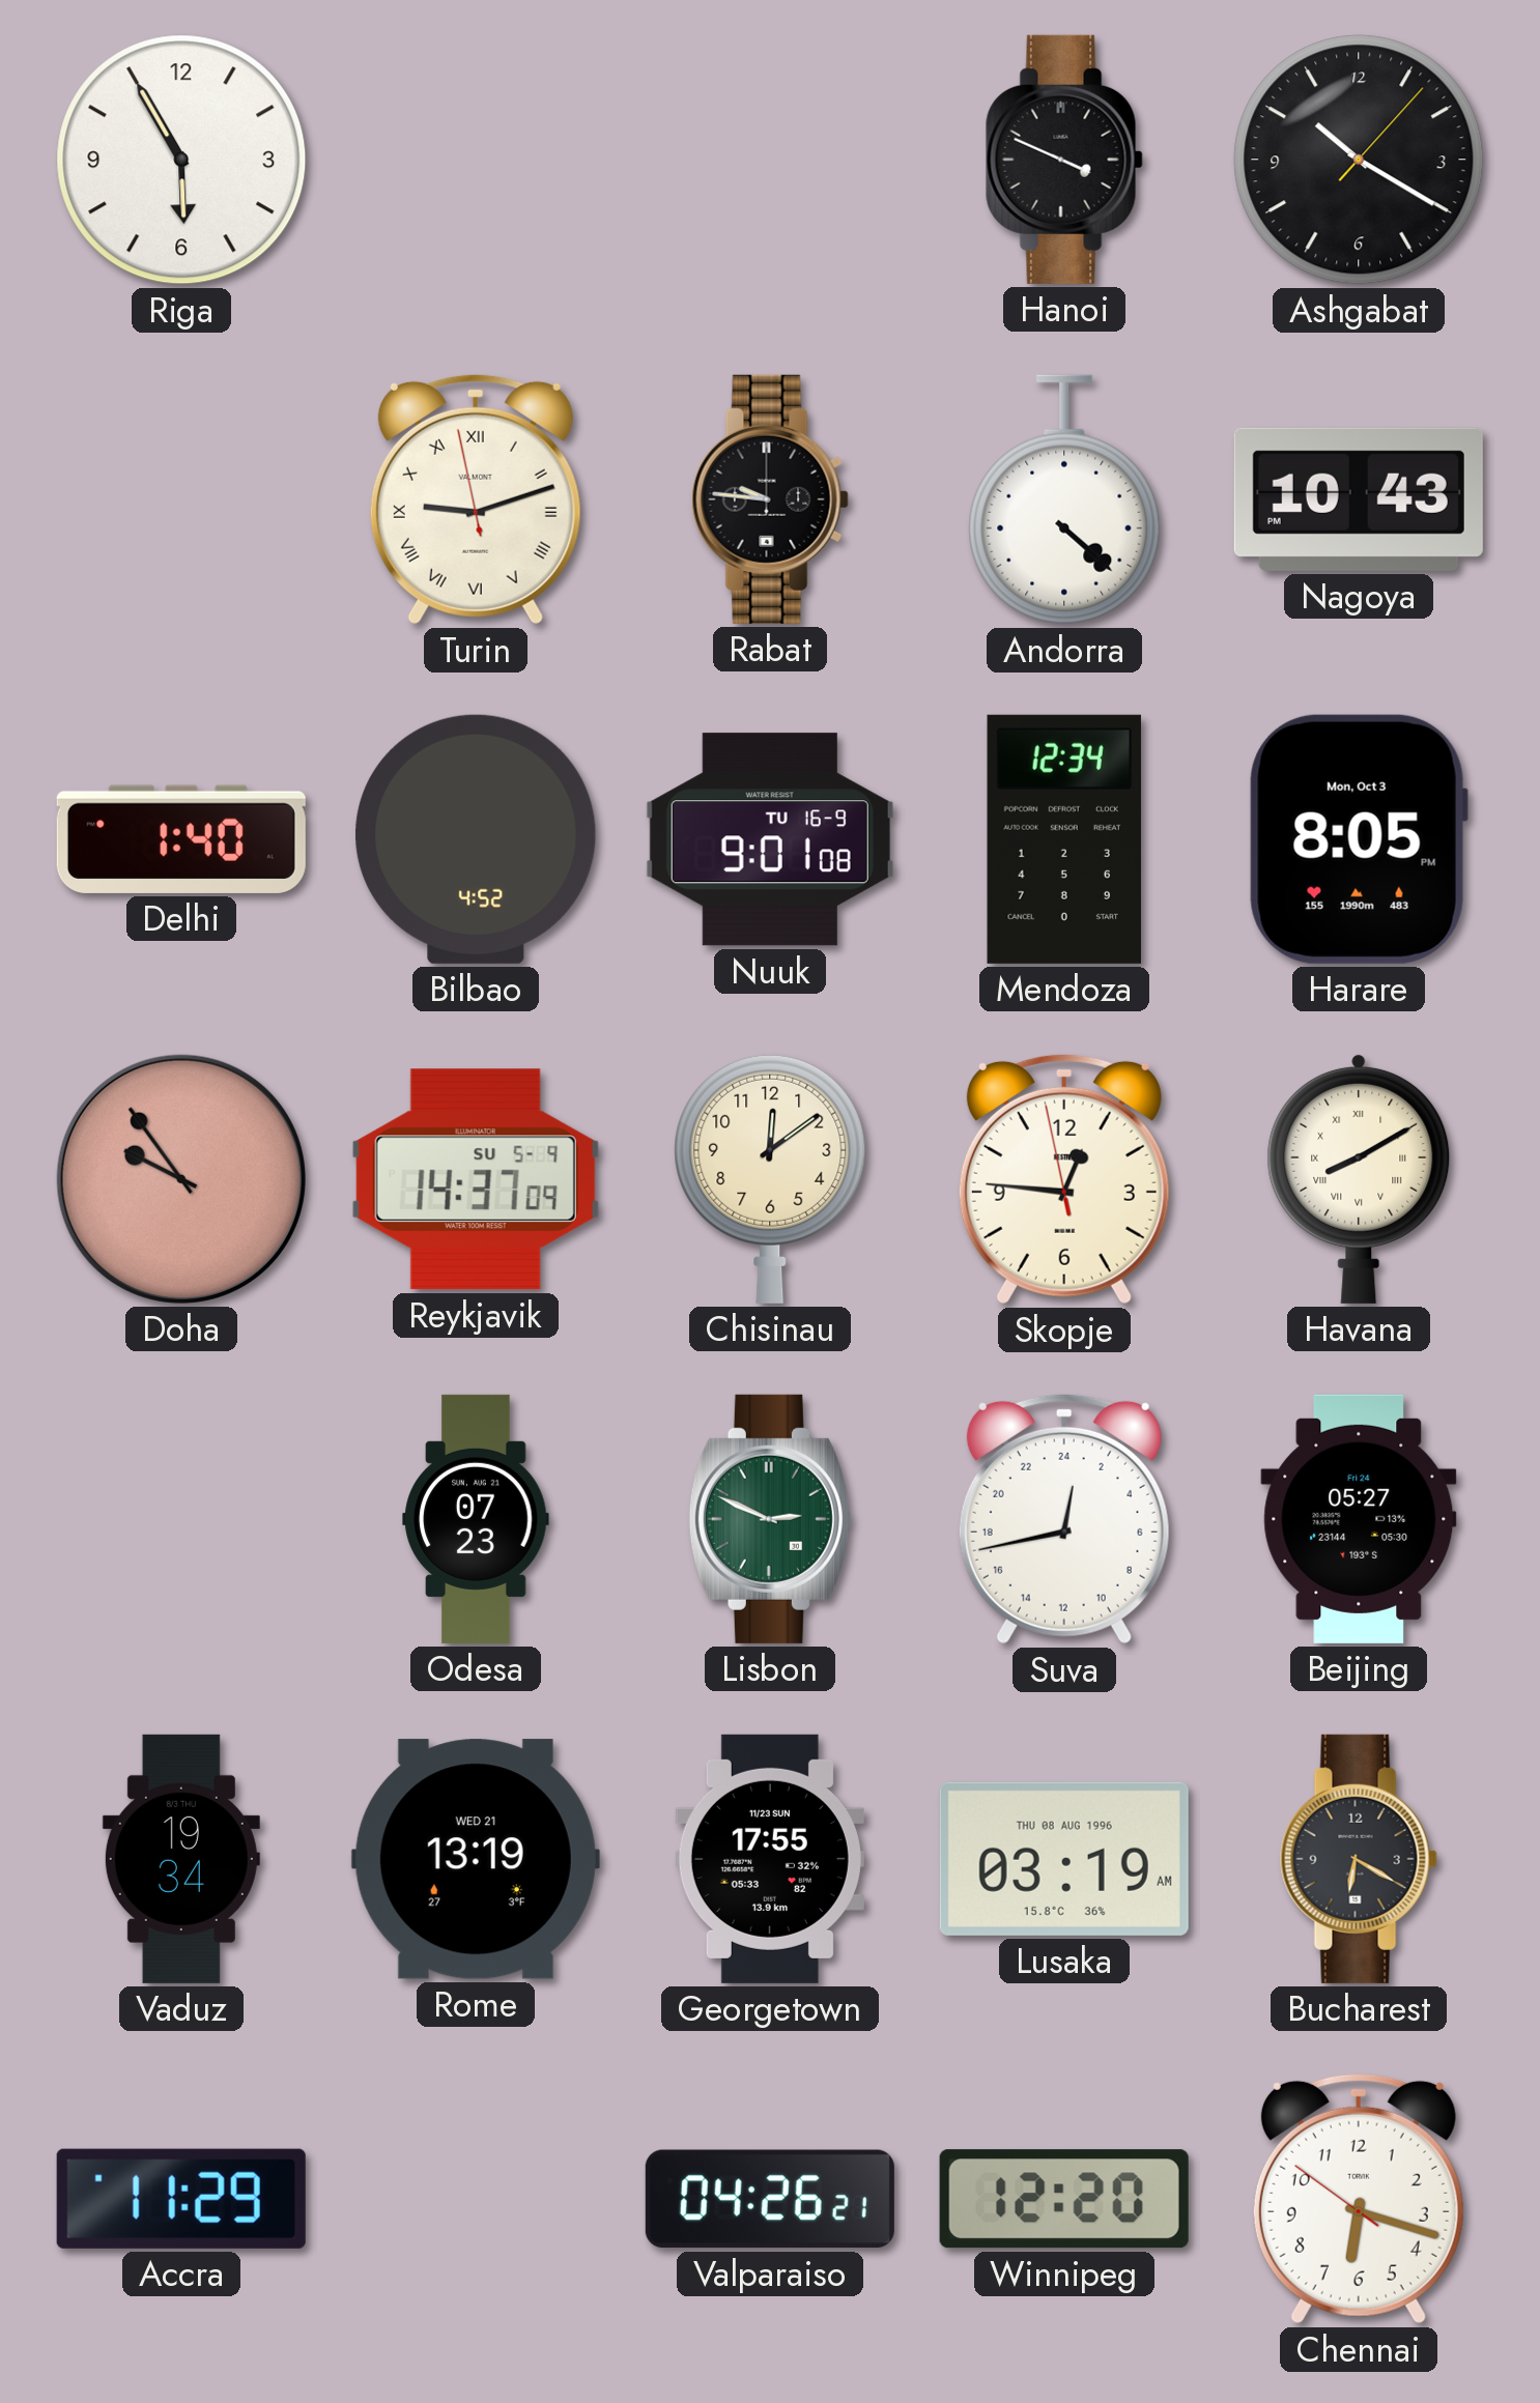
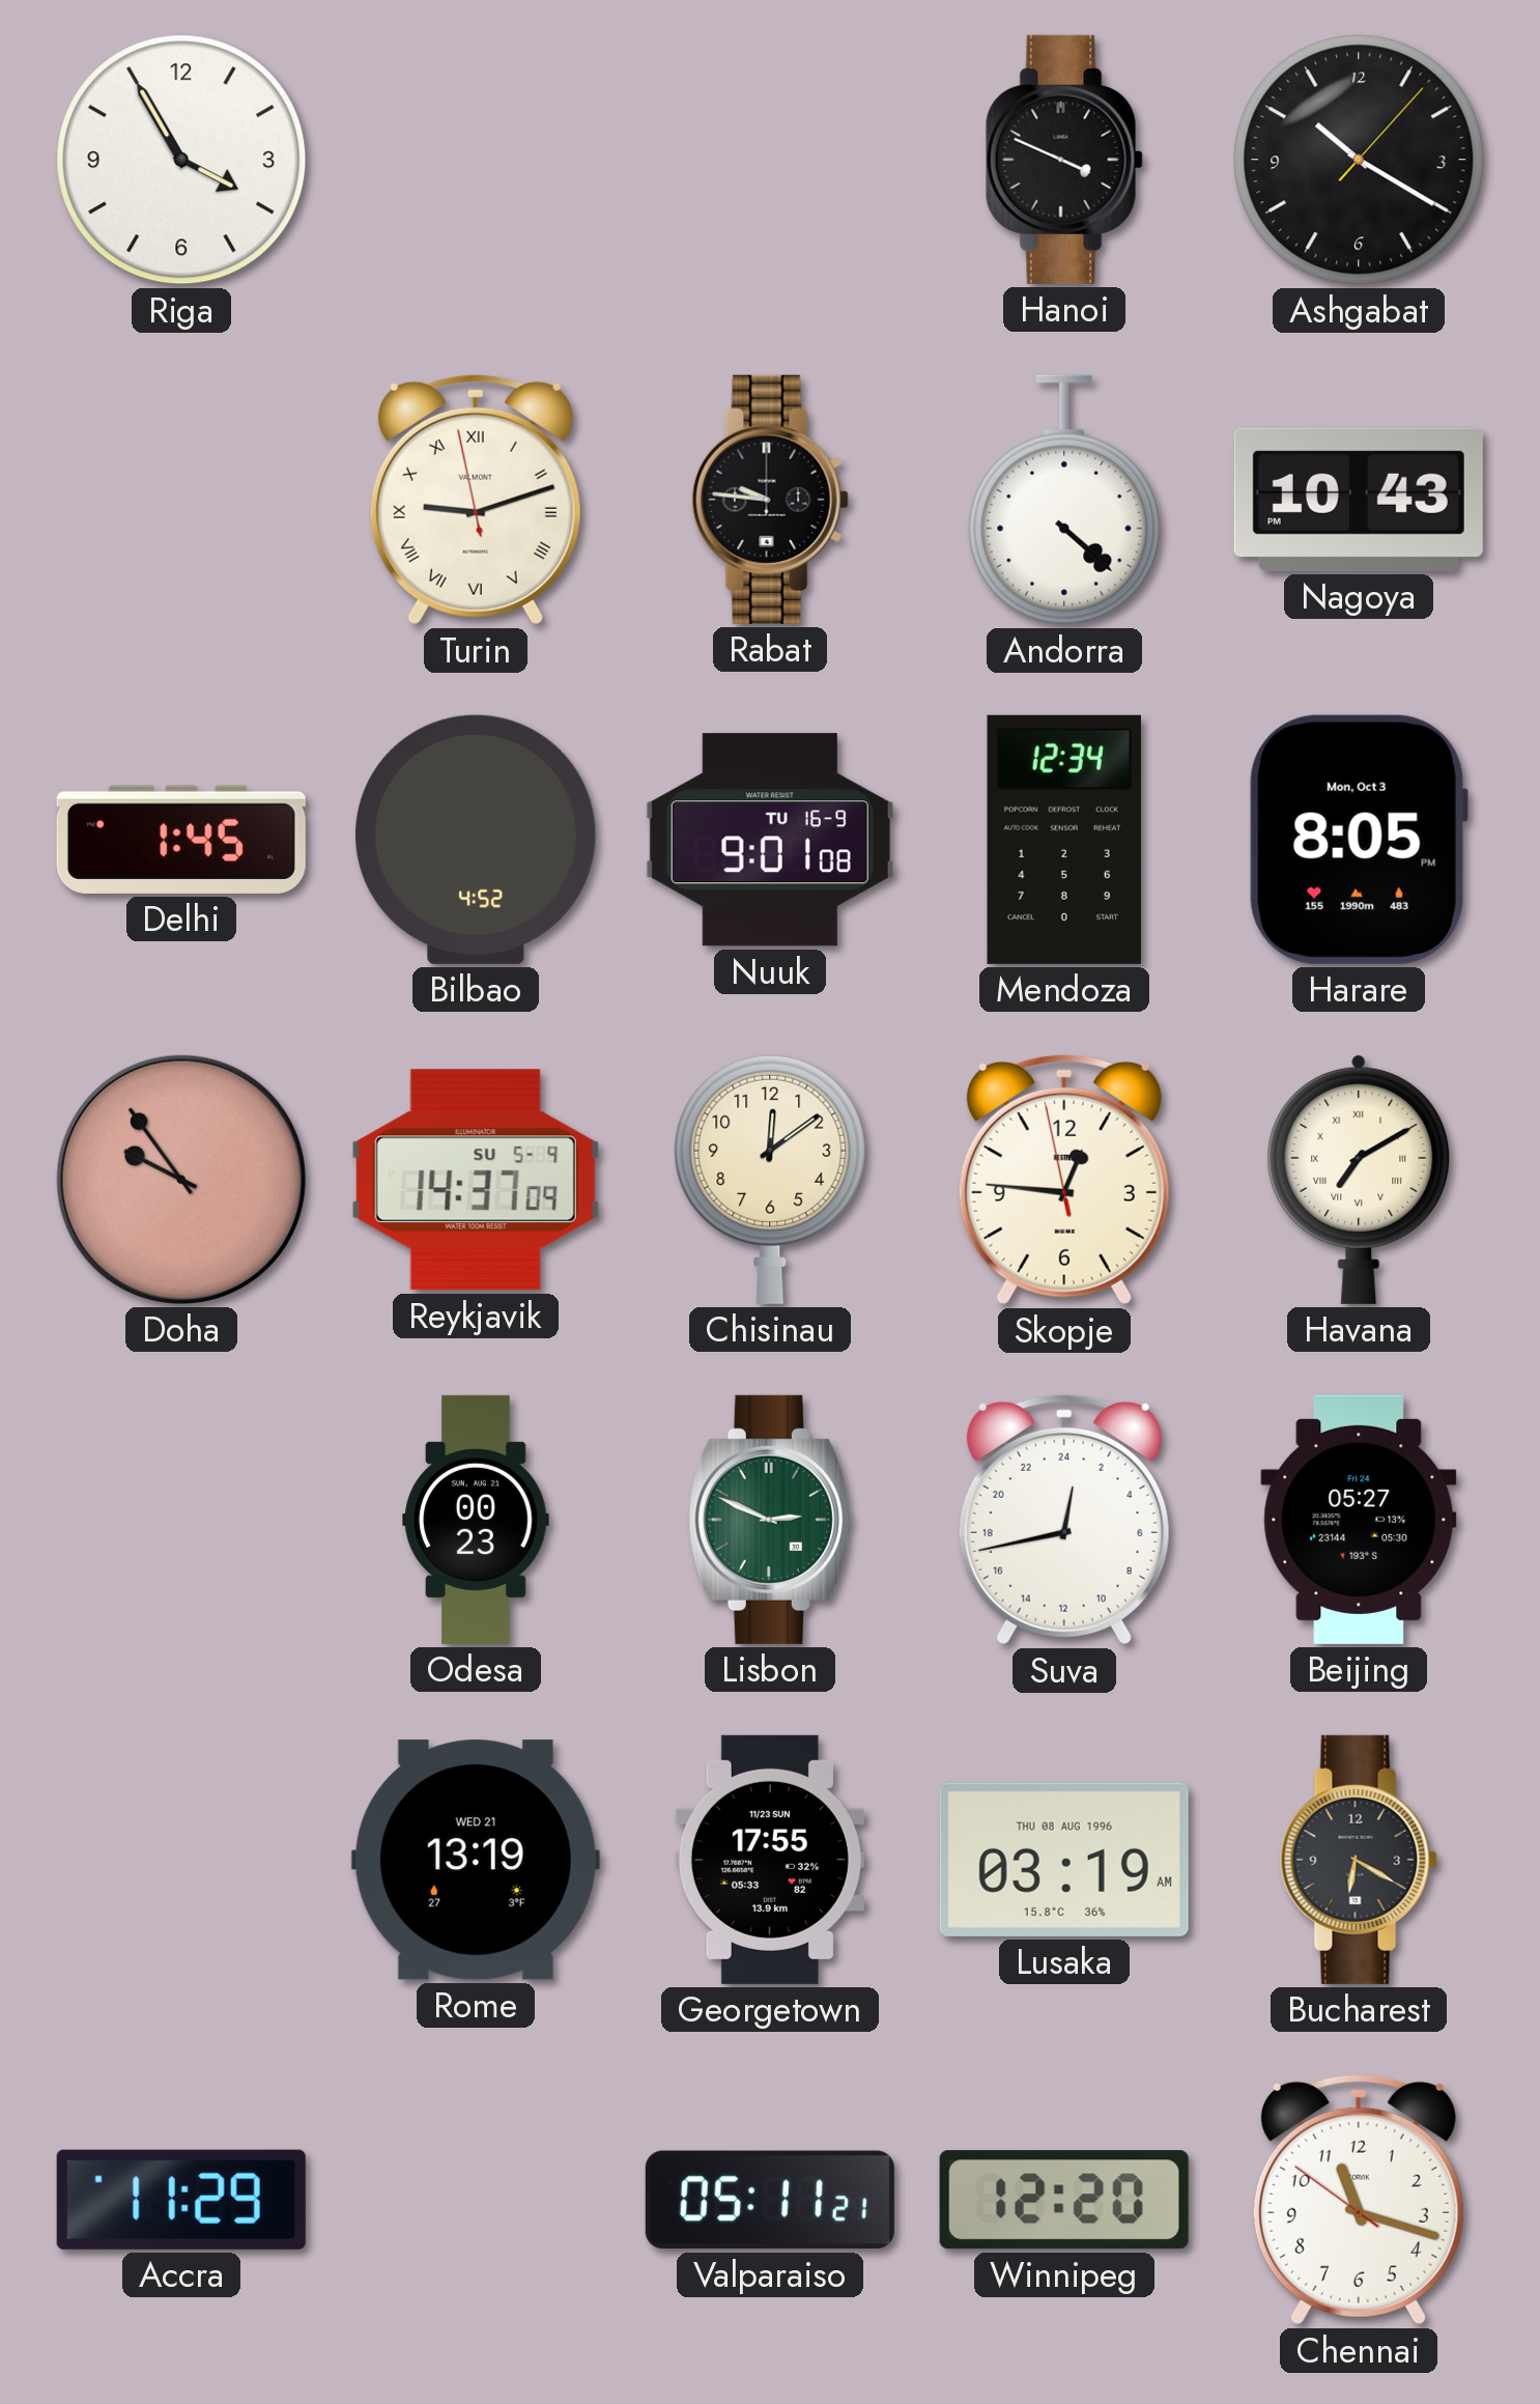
Riga: 5:55 -> 3:55 (181, 160)
Delhi: 1:40 -> 1:45 (181, 840)
Havana: 8:10 -> 7:10 (1359, 1179)
Odesa: 07:23 -> 00:23 (476, 1520)
Vaduz: 19:34 -> none (181, 1859)
Valparaiso: 04:26 -> 05:11 (770, 2200)
Chennai: 6:17 -> 11:17 (1359, 2200)
